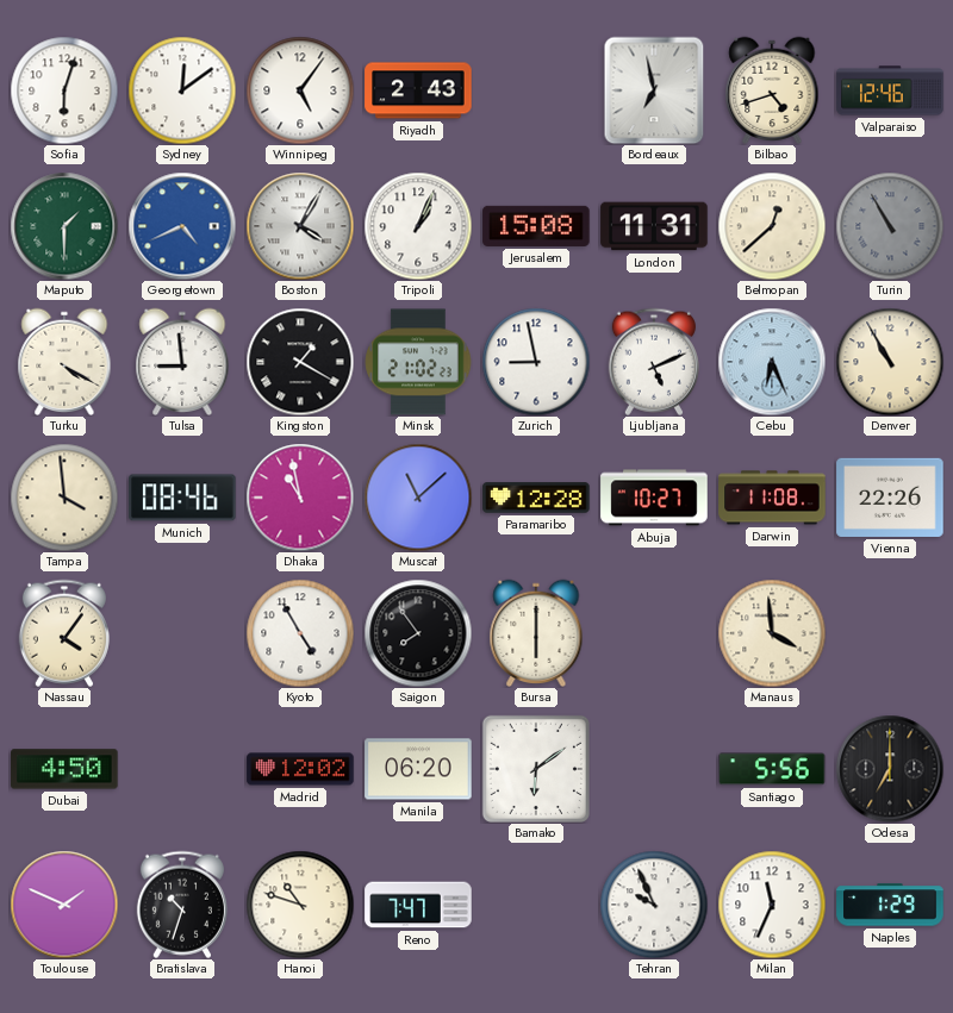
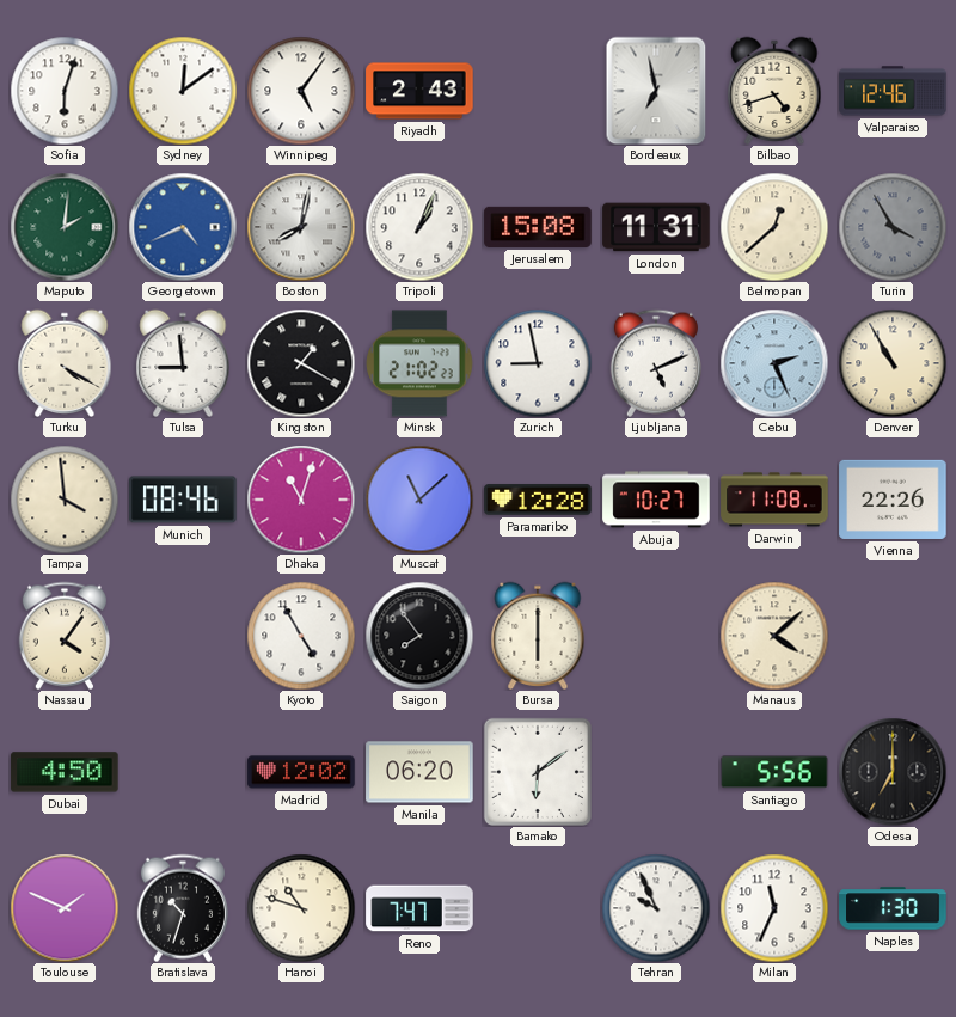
Maputo: 1:30 -> 2:01 (65, 227)
Boston: 4:05 -> 8:02 (301, 227)
Turin: 10:55 -> 3:55 (893, 227)
Cebu: 6:26 -> 2:26 (774, 363)
Dhaka: 10:58 -> 11:03 (301, 500)
Manaus: 3:59 -> 4:08 (774, 636)
Naples: 1:29 -> 1:30 (893, 908)
